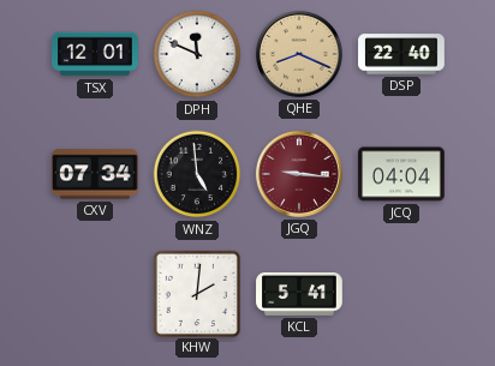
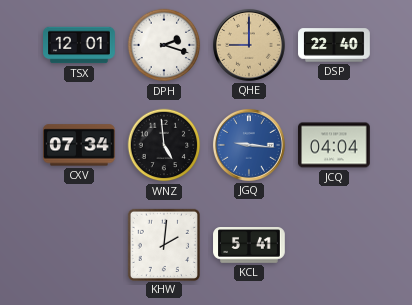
DPH: 11:49 -> 2:18 (164, 45)
QHE: 8:19 -> 9:00 (249, 45)
JGQ dial: burgundy -> blue (249, 145)
